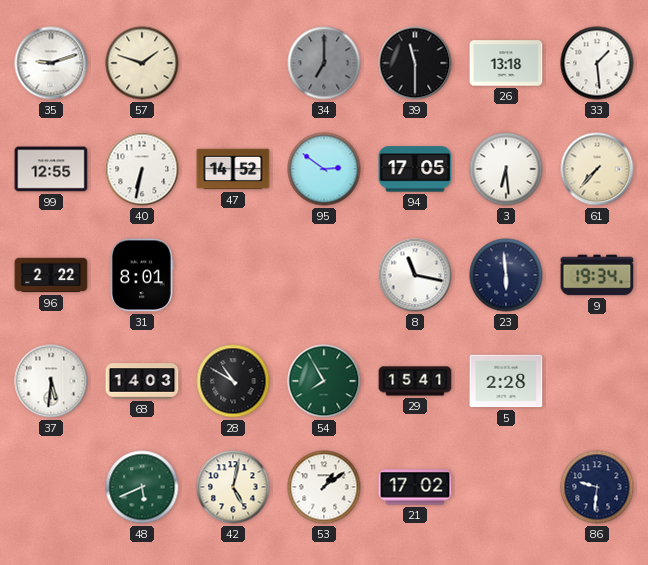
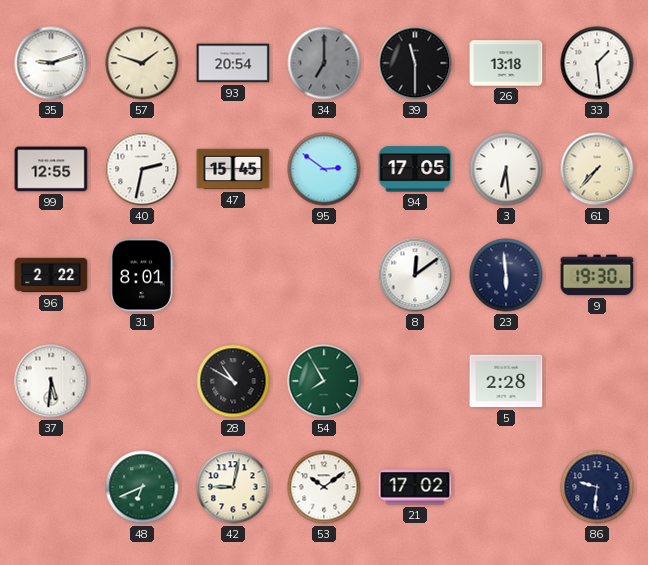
93: none -> 20:54 (233, 63)
40: 6:32 -> 2:32 (142, 169)
47: 14:52 -> 15:45 (233, 169)
8: 11:17 -> 12:09 (415, 275)
9: 19:34 -> 19:30 (597, 275)
68: 14:03 -> none (142, 381)
29: 15:41 -> none (415, 381)
48: 5:41 -> 6:41 (142, 487)
42: 5:02 -> 9:02 (233, 487)
53: 1:09 -> 10:09 (324, 487)
